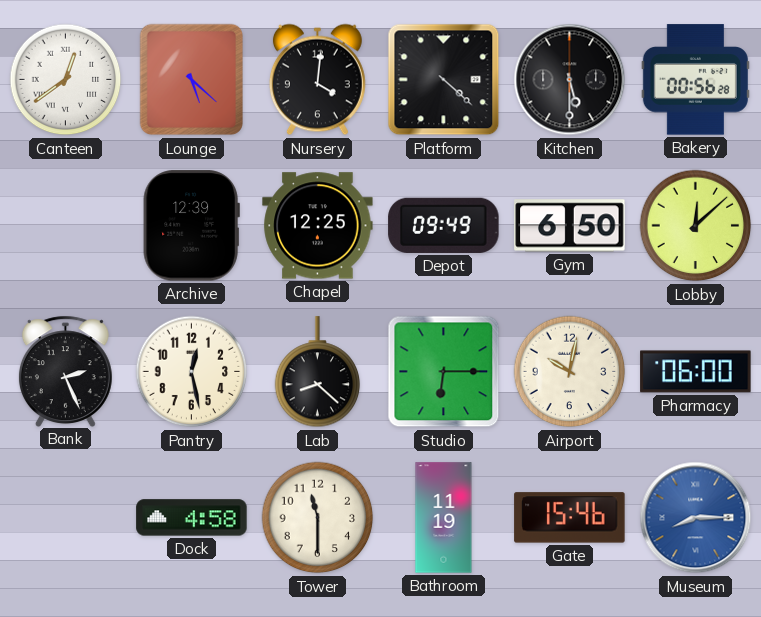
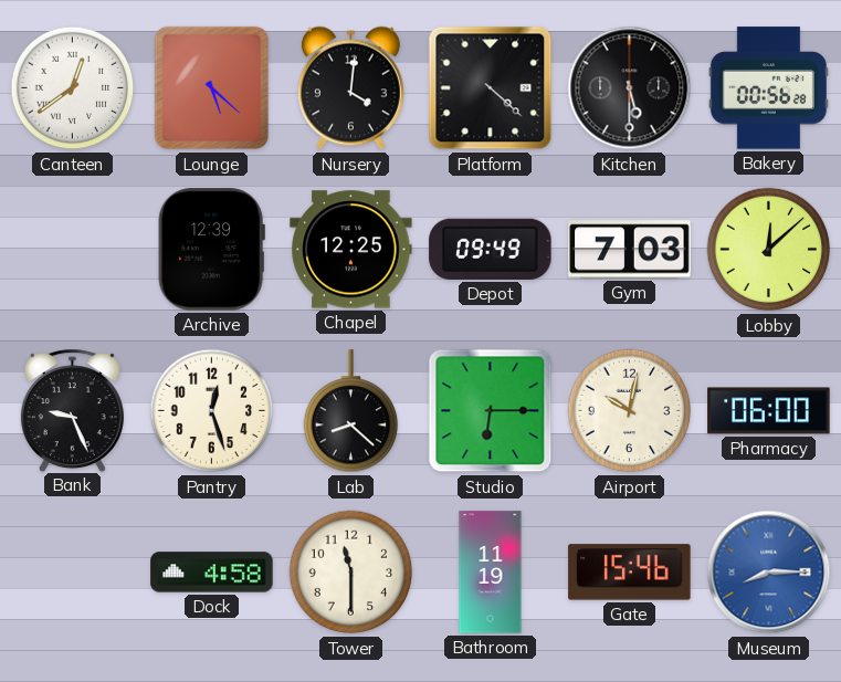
Gym: 6:50 -> 7:03 (630, 250)
Bank: 2:26 -> 9:26 (72, 410)
Pantry: 12:28 -> 12:27 (212, 411)
